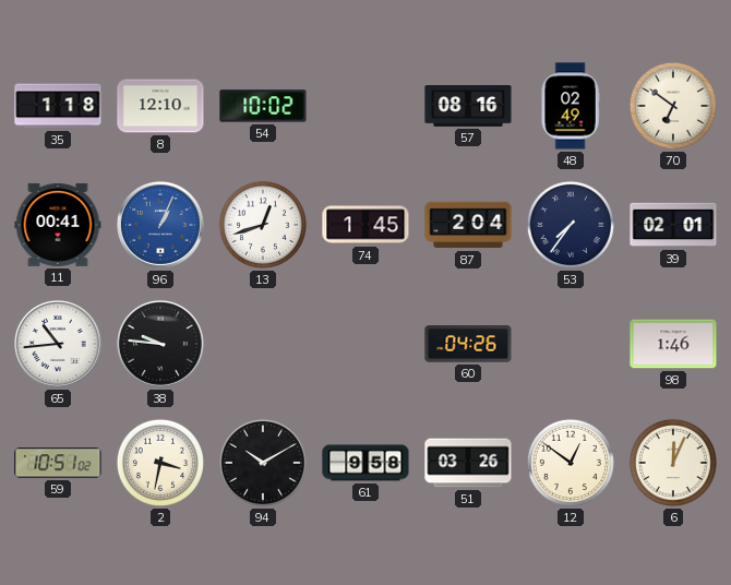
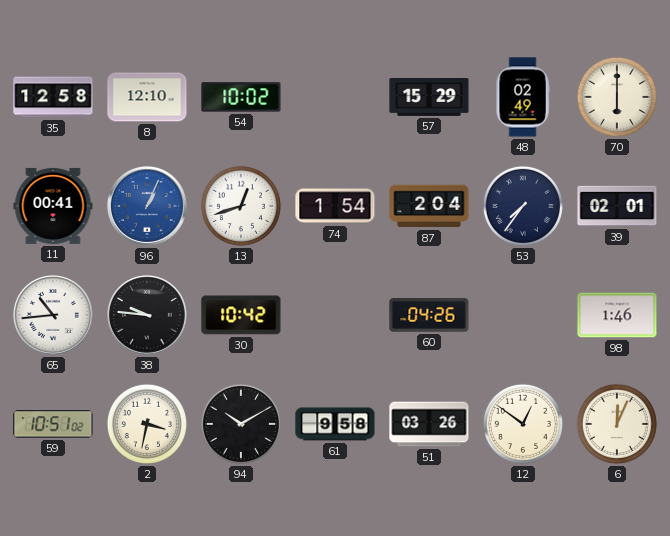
35: 1:18 -> 12:58 (53, 97)
57: 08:16 -> 15:29 (429, 98)
70: 6:51 -> 6:00 (617, 97)
74: 1:45 -> 1:54 (335, 206)
30: none -> 10:42 (241, 315)
